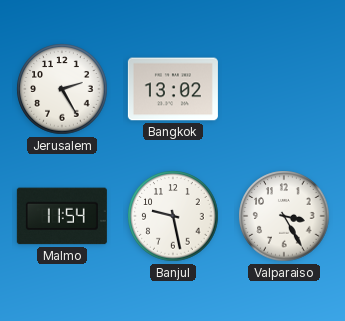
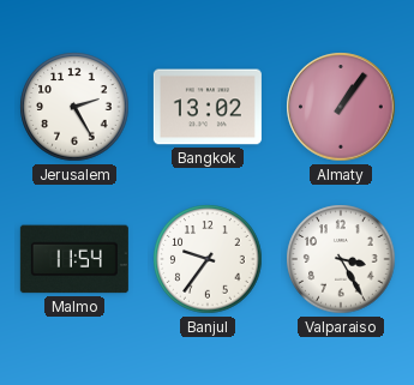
Almaty: none -> 1:06 (341, 107)
Banjul: 9:28 -> 9:36 (208, 259)
